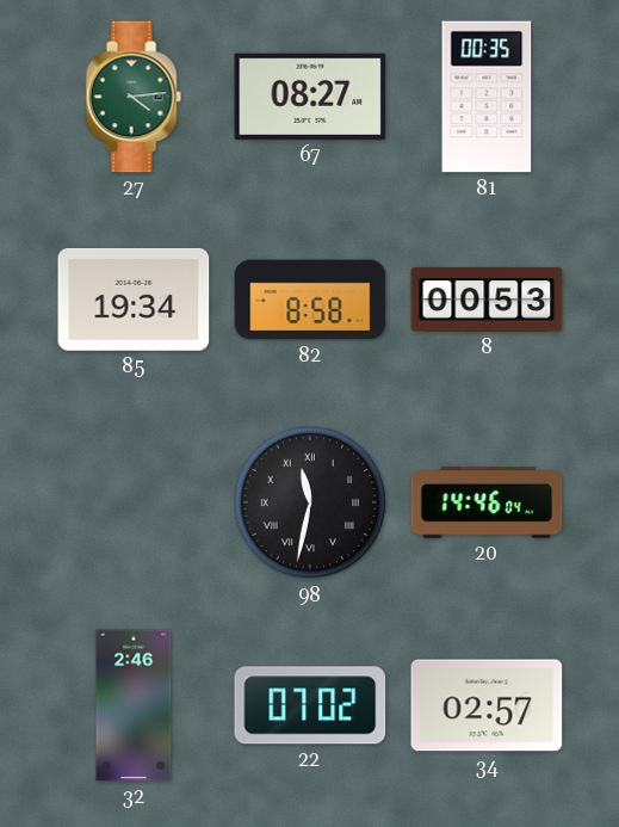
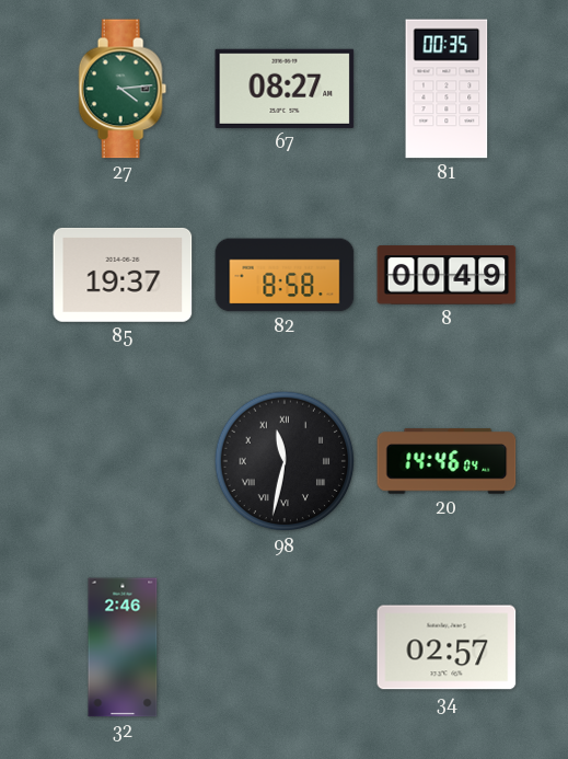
85: 19:34 -> 19:37 (123, 275)
8: 00:53 -> 00:49 (447, 275)
22: 07:02 -> none (310, 705)
